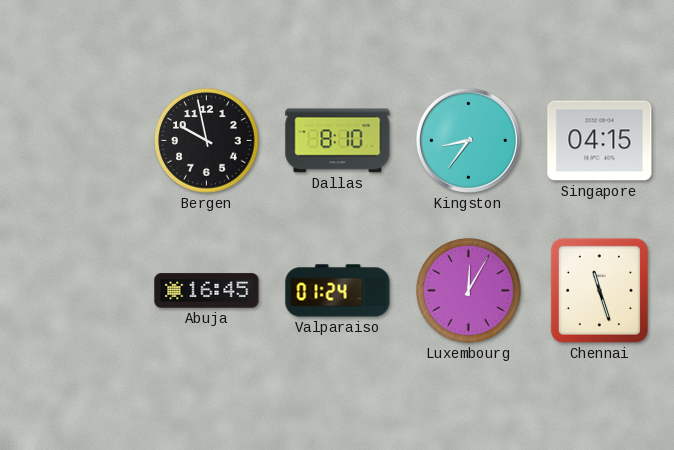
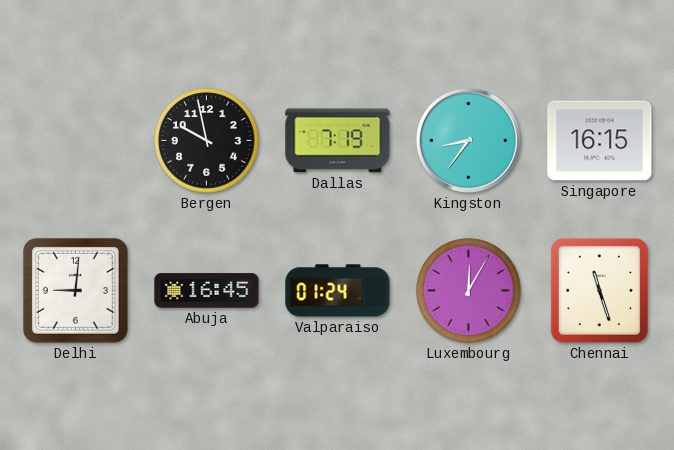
Dallas: 8:10 -> 7:19 (338, 141)
Singapore: 04:15 -> 16:15 (600, 141)
Delhi: none -> 9:01 (75, 290)
